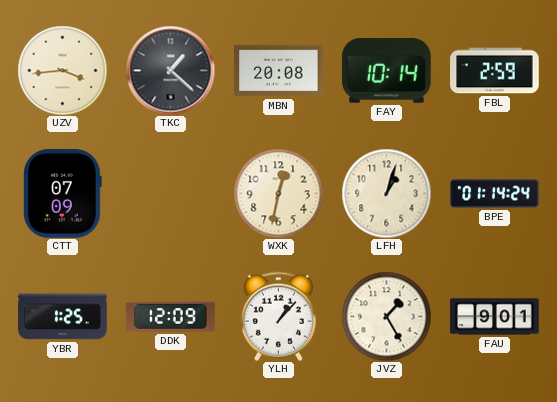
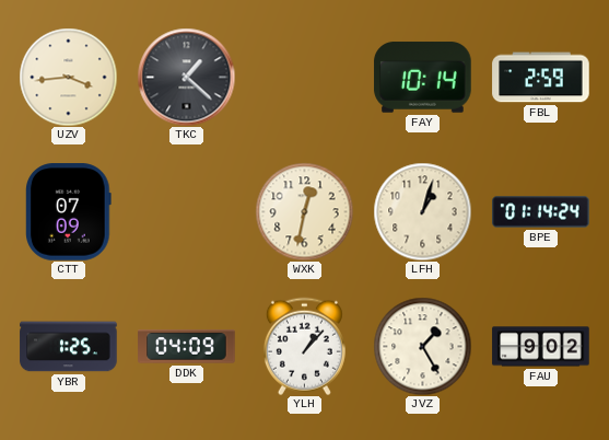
MBN: 20:08 -> none (279, 71)
DDK: 12:09 -> 04:09 (187, 347)
FAU: 9:01 -> 9:02 (541, 347)
